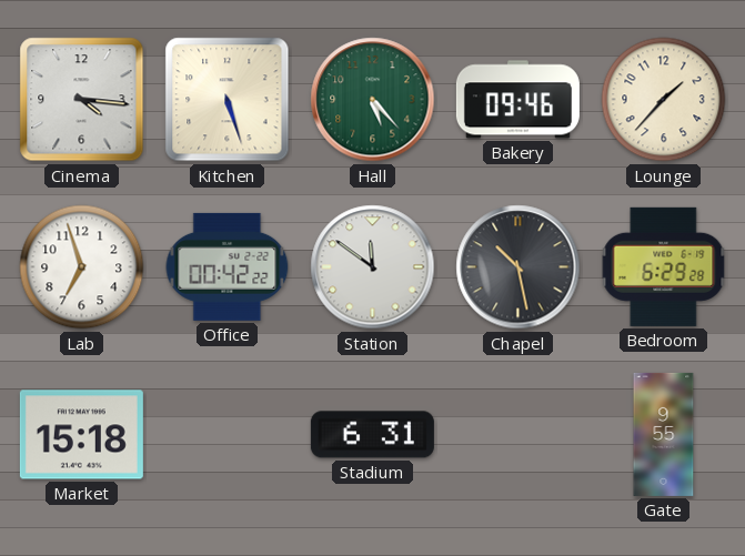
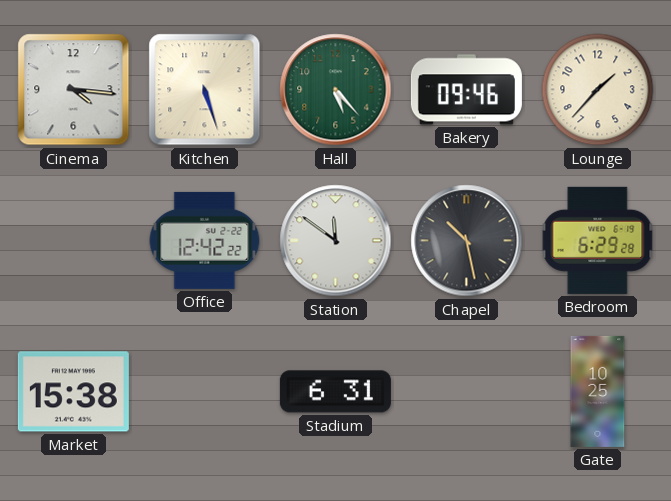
Lab: 6:57 -> none (82, 267)
Office: 00:42 -> 12:42 (205, 240)
Market: 15:18 -> 15:38 (73, 392)
Gate: 9:55 -> 10:25 (598, 391)
